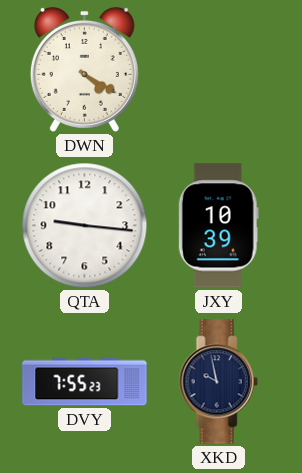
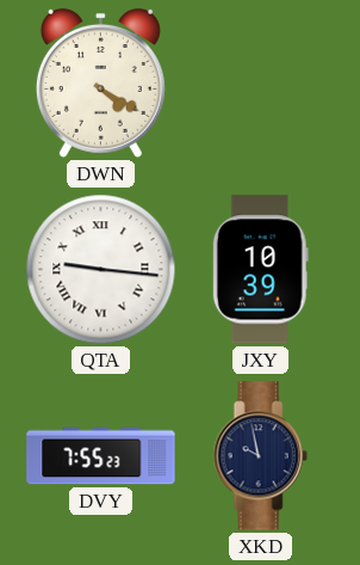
QTA numerals: Arabic -> Roman (101, 270)
